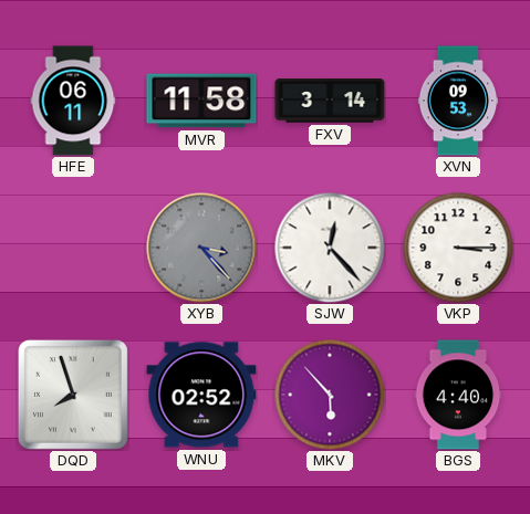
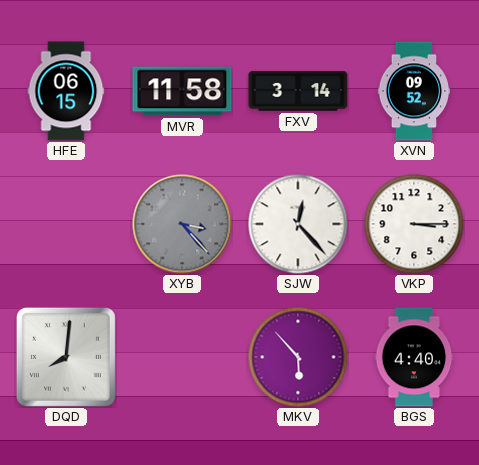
HFE: 06:11 -> 06:15 (66, 91)
XVN: 09:53 -> 09:52 (414, 91)
DQD: 7:57 -> 8:01 (66, 357)
WNU: 02:52 -> none (201, 395)
